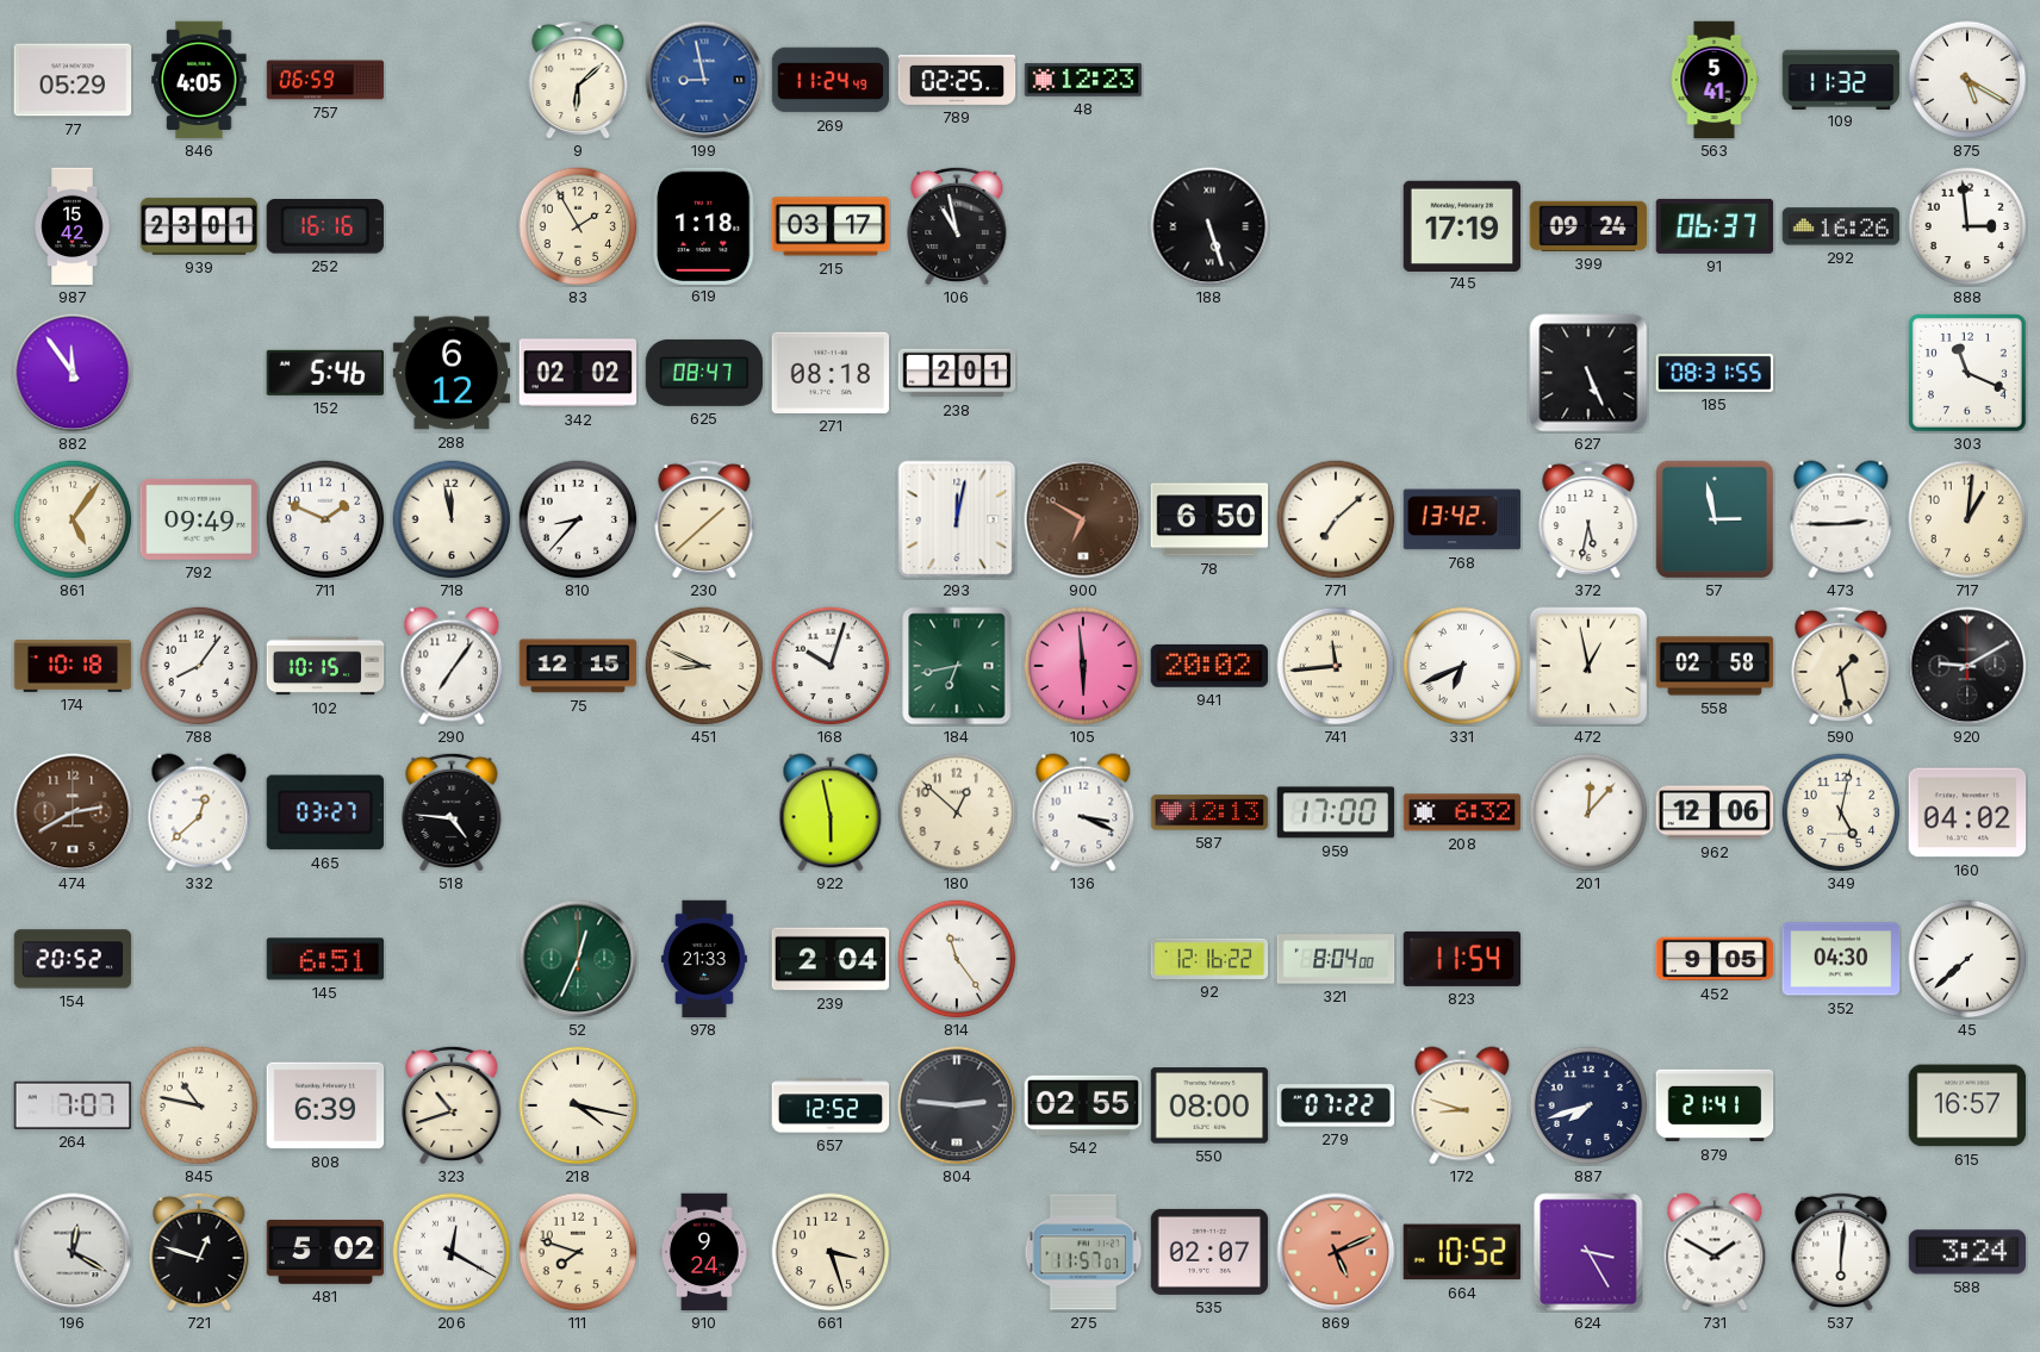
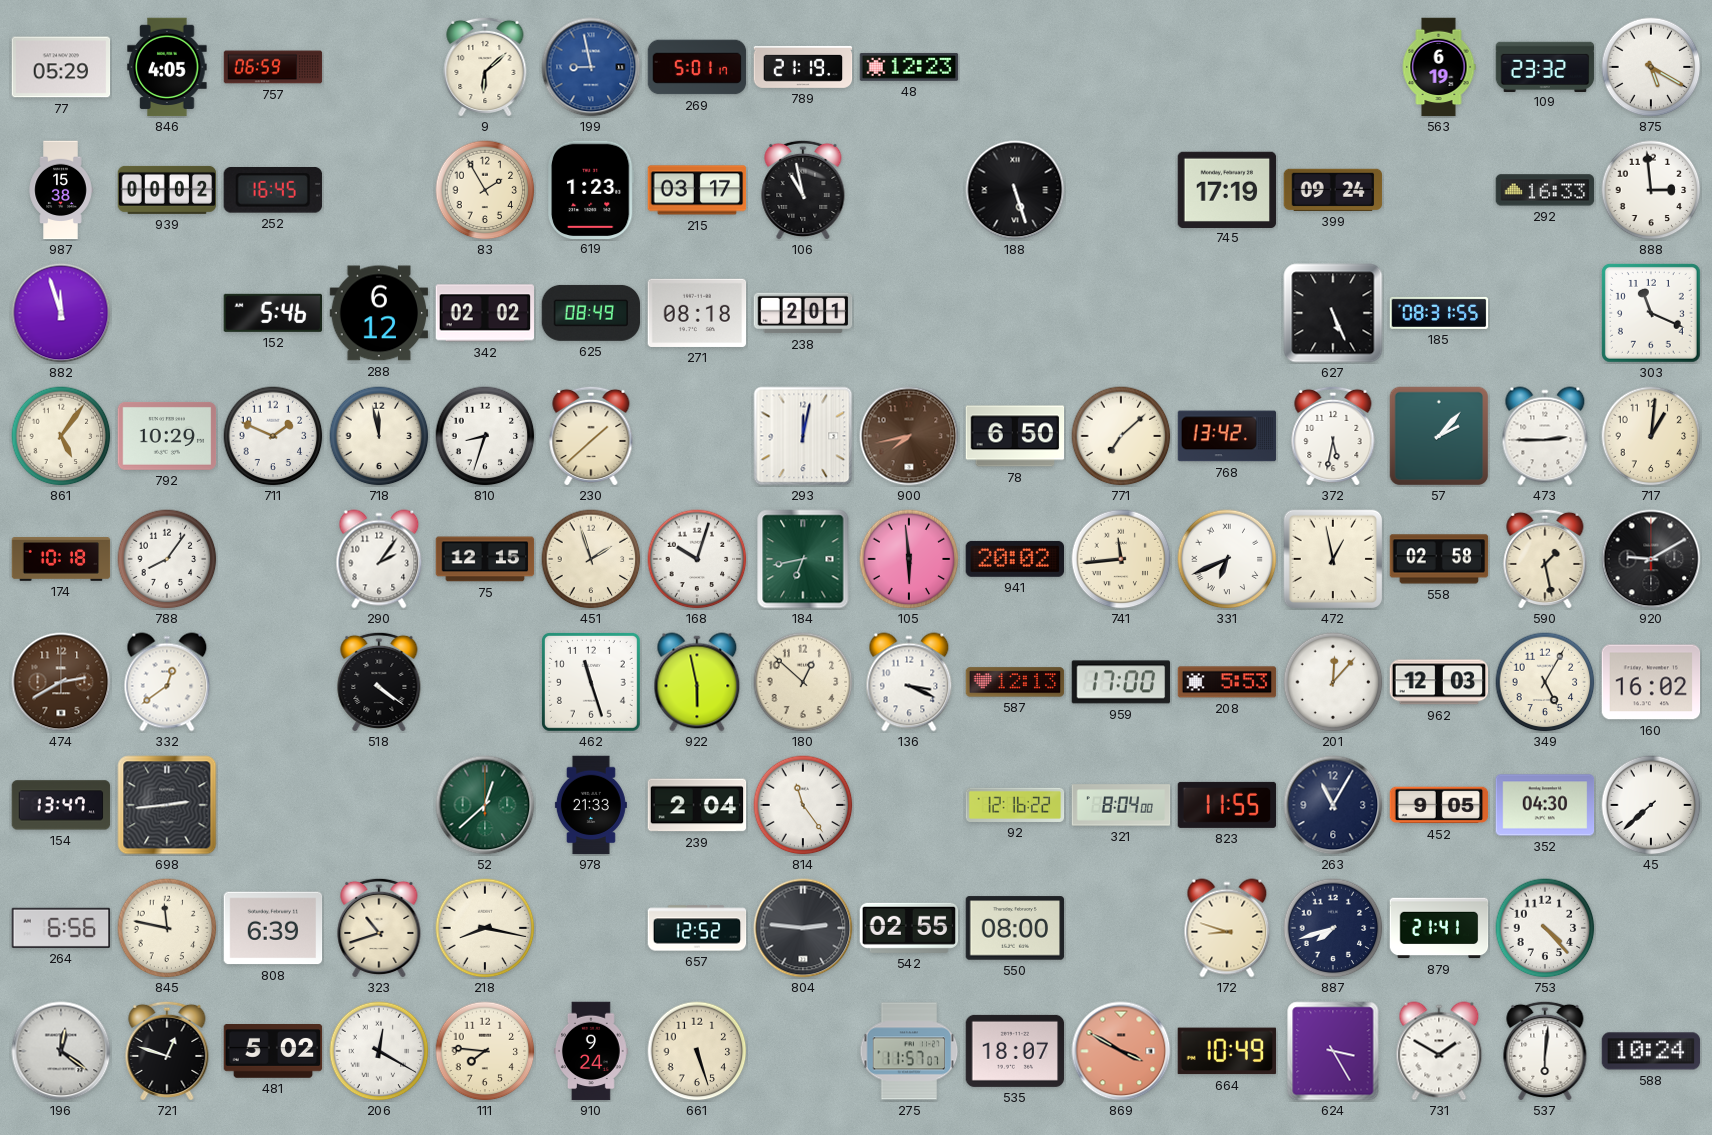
269: 11:24 -> 5:01 (697, 67)
789: 02:25 -> 21:19 (803, 67)
563: 5:41 -> 6:19 (1439, 67)
109: 11:32 -> 23:32 (1545, 66)
987: 15:42 -> 15:38 (61, 190)
939: 23:01 -> 00:02 (167, 190)
252: 16:16 -> 16:45 (273, 191)
619: 1:18 -> 1:23 (592, 189)
91: 06:37 -> none (1715, 226)
292: 16:26 -> 16:33 (1545, 190)
882: 11:54 -> 11:57 (61, 313)
625: 08:47 -> 08:49 (591, 313)
792: 09:49 -> 10:29 (167, 436)
810: 8:37 -> 8:33 (485, 436)
900: 6:50 -> 7:43 (909, 436)
57: 2:58 -> 2:07 (1439, 436)
102: 10:15 -> none (325, 666)
290: 7:06 -> 2:06 (379, 559)
451: 8:49 -> 1:57 (591, 559)
332: 12:38 -> 12:39 (167, 682)
465: 03:27 -> none (324, 812)
518: 4:46 -> 4:21 (379, 682)
462: none -> 11:27 (591, 682)
208: 6:32 -> 5:53 (1227, 682)
962: 12:06 -> 12:03 (1439, 682)
349: 5:02 -> 5:05 (1545, 682)
160: 04:02 -> 16:02 (1651, 682)
154: 20:52 -> 13:47 (61, 805)
698: none -> 2:44 (167, 805)
145: 6:51 -> none (325, 959)
52: 12:34 -> 12:38 (485, 805)
823: 11:54 -> 11:55 (1227, 805)
263: none -> 11:05 (1333, 805)
264: 7:07 -> 6:56 (61, 928)
845: 10:47 -> 11:47 (167, 928)
218: 4:17 -> 8:17 (485, 928)
279: 07:22 -> none (1336, 1105)
753: none -> 4:23 (1545, 928)
615: 16:57 -> none (1967, 1105)
196: 12:20 -> 12:21 (61, 1051)
111: 7:48 -> 7:46 (485, 1051)
661: 3:27 -> 5:27 (697, 1051)
535: 02:07 -> 18:07 (1015, 1051)
869: 5:11 -> 3:50 (1121, 1051)
664: 10:52 -> 10:49 (1226, 1051)
588: 3:24 -> 10:24 (1651, 1051)
